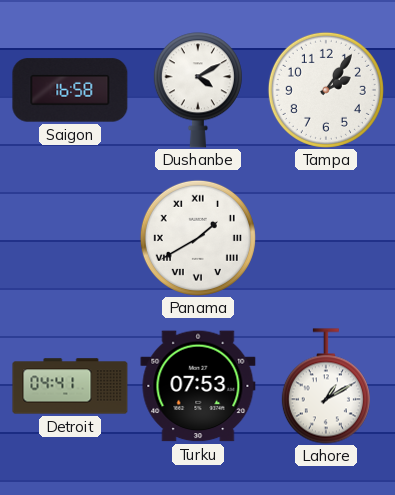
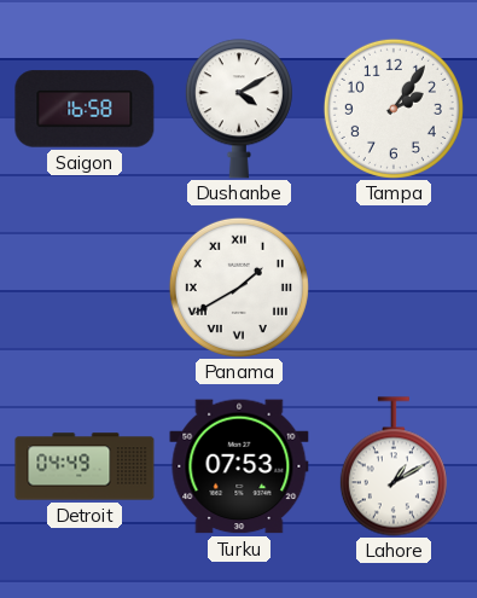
Detroit: 04:41 -> 04:49 (85, 466)
